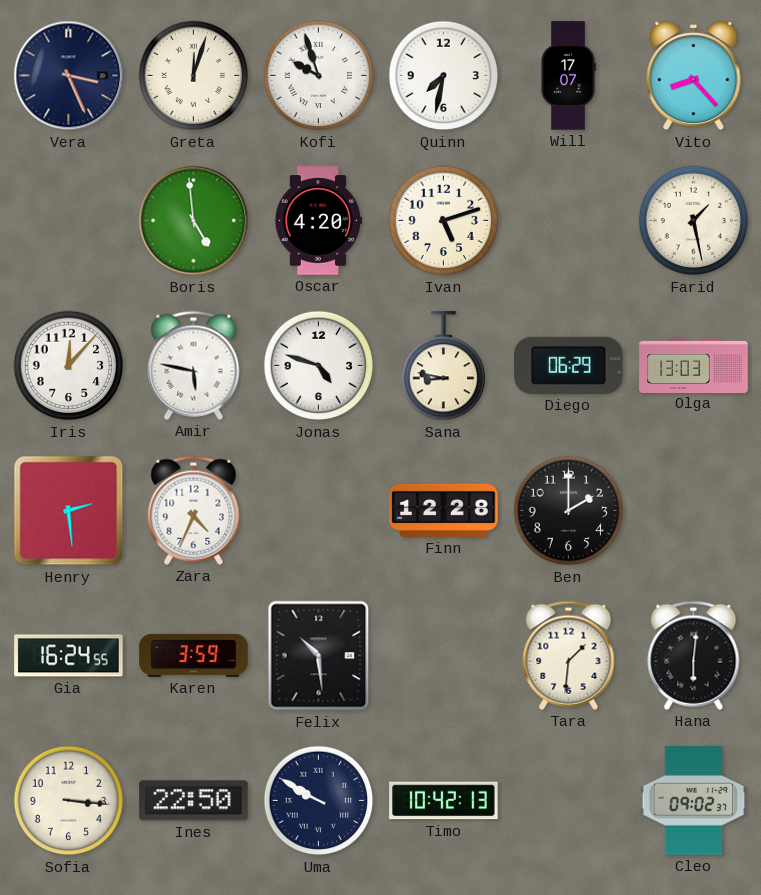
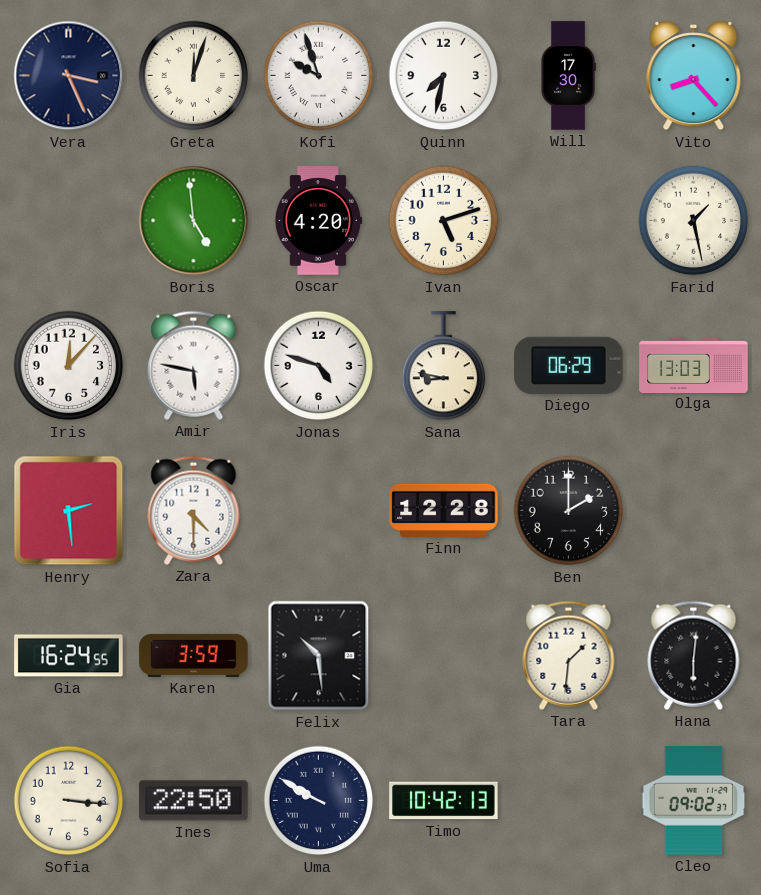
Will: 17:07 -> 17:30 (568, 76)
Zara: 4:34 -> 4:30 (194, 510)
